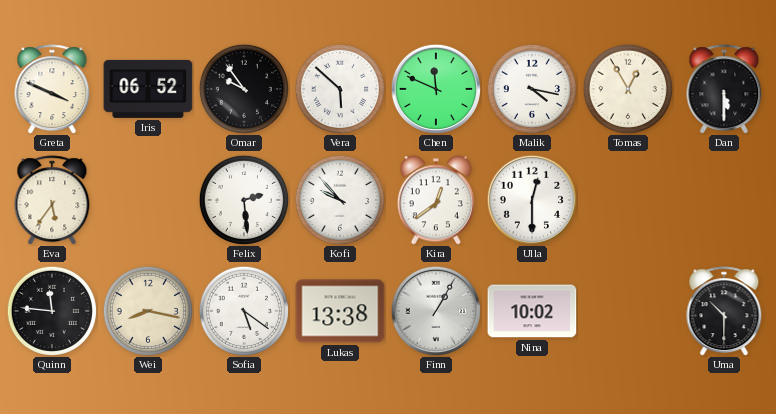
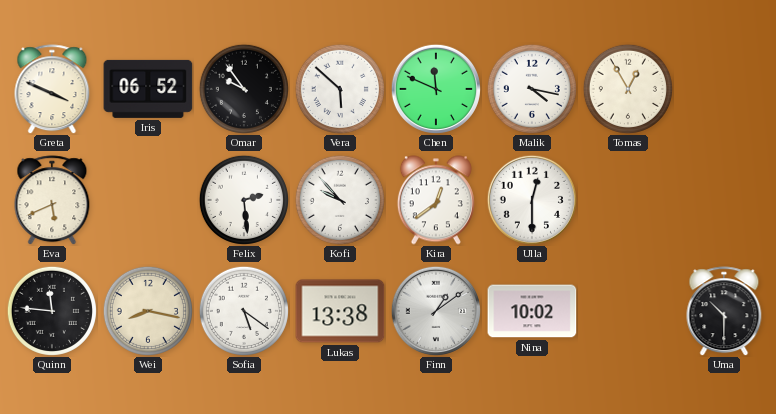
Dan: 5:30 -> none (724, 89)
Eva: 5:36 -> 5:41 (52, 200)
Finn: 1:05 -> 1:09 (436, 311)
